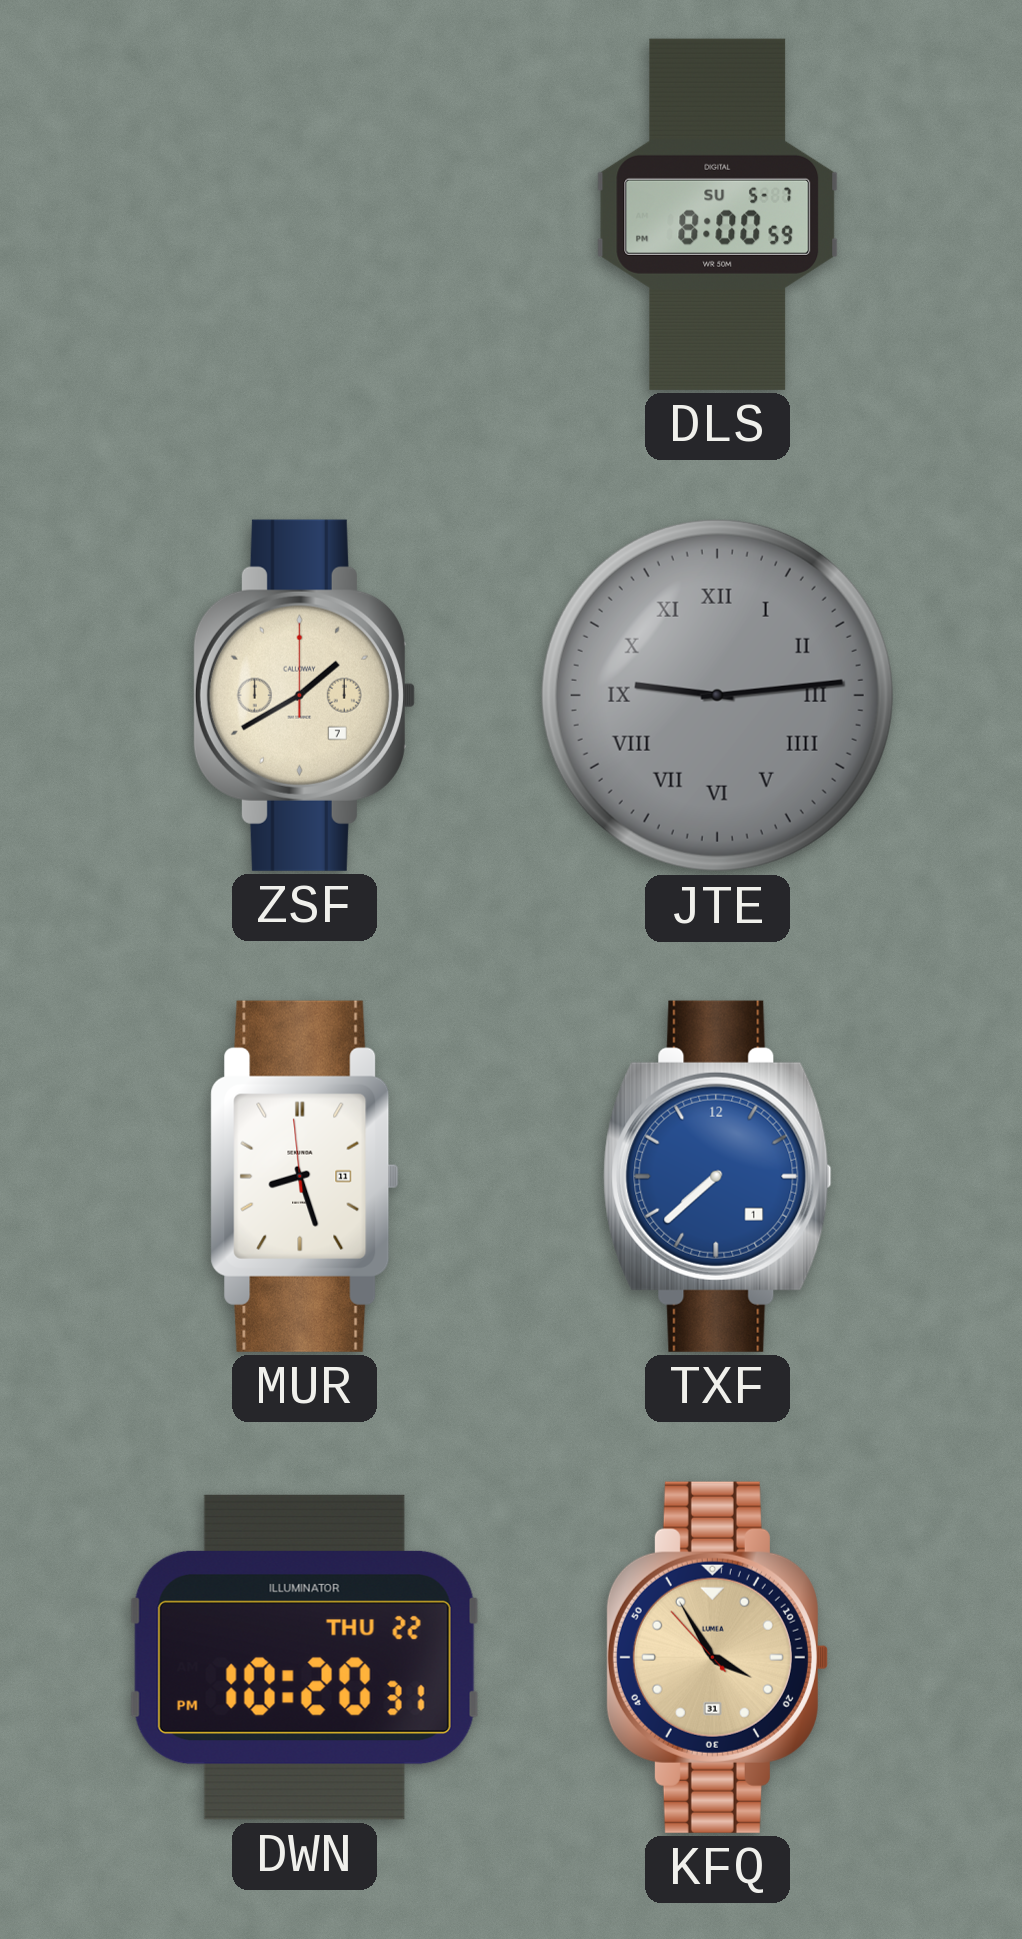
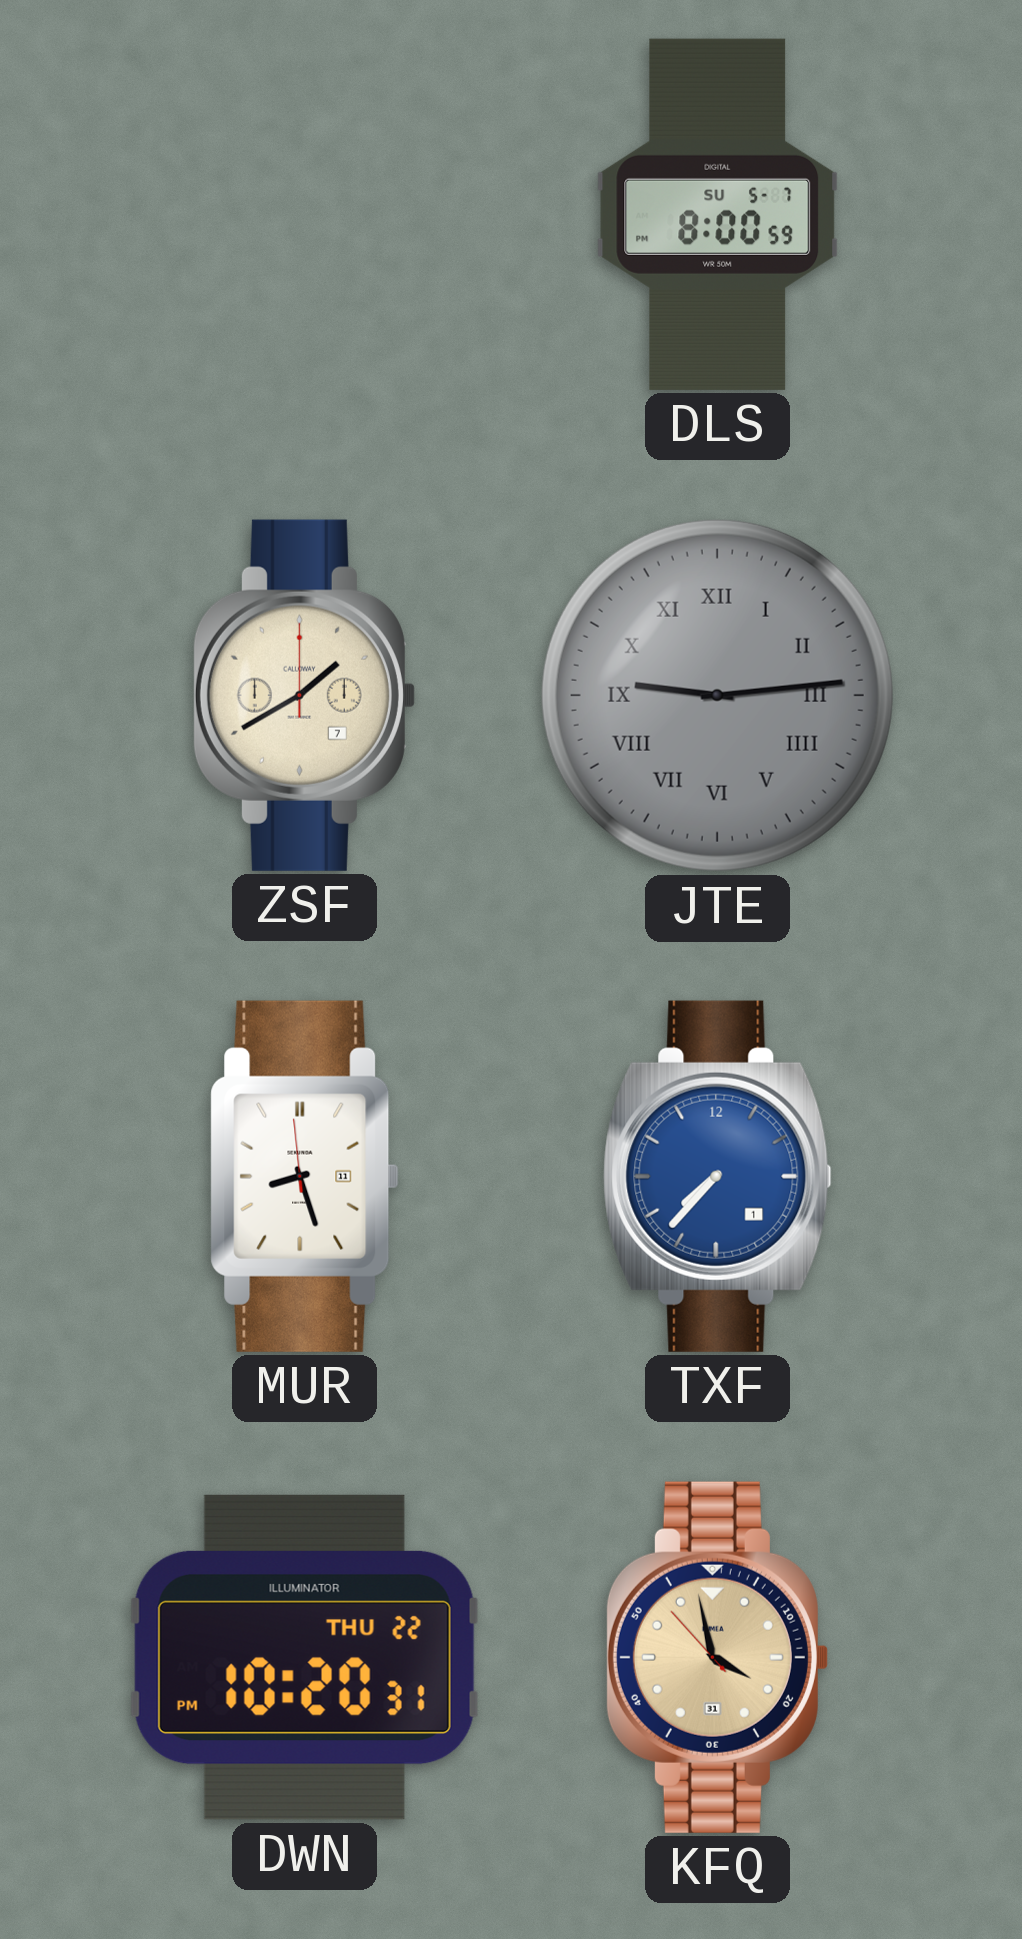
TXF: 7:38 -> 7:37 (718, 1176)
KFQ: 3:54 -> 3:57 (717, 1657)
